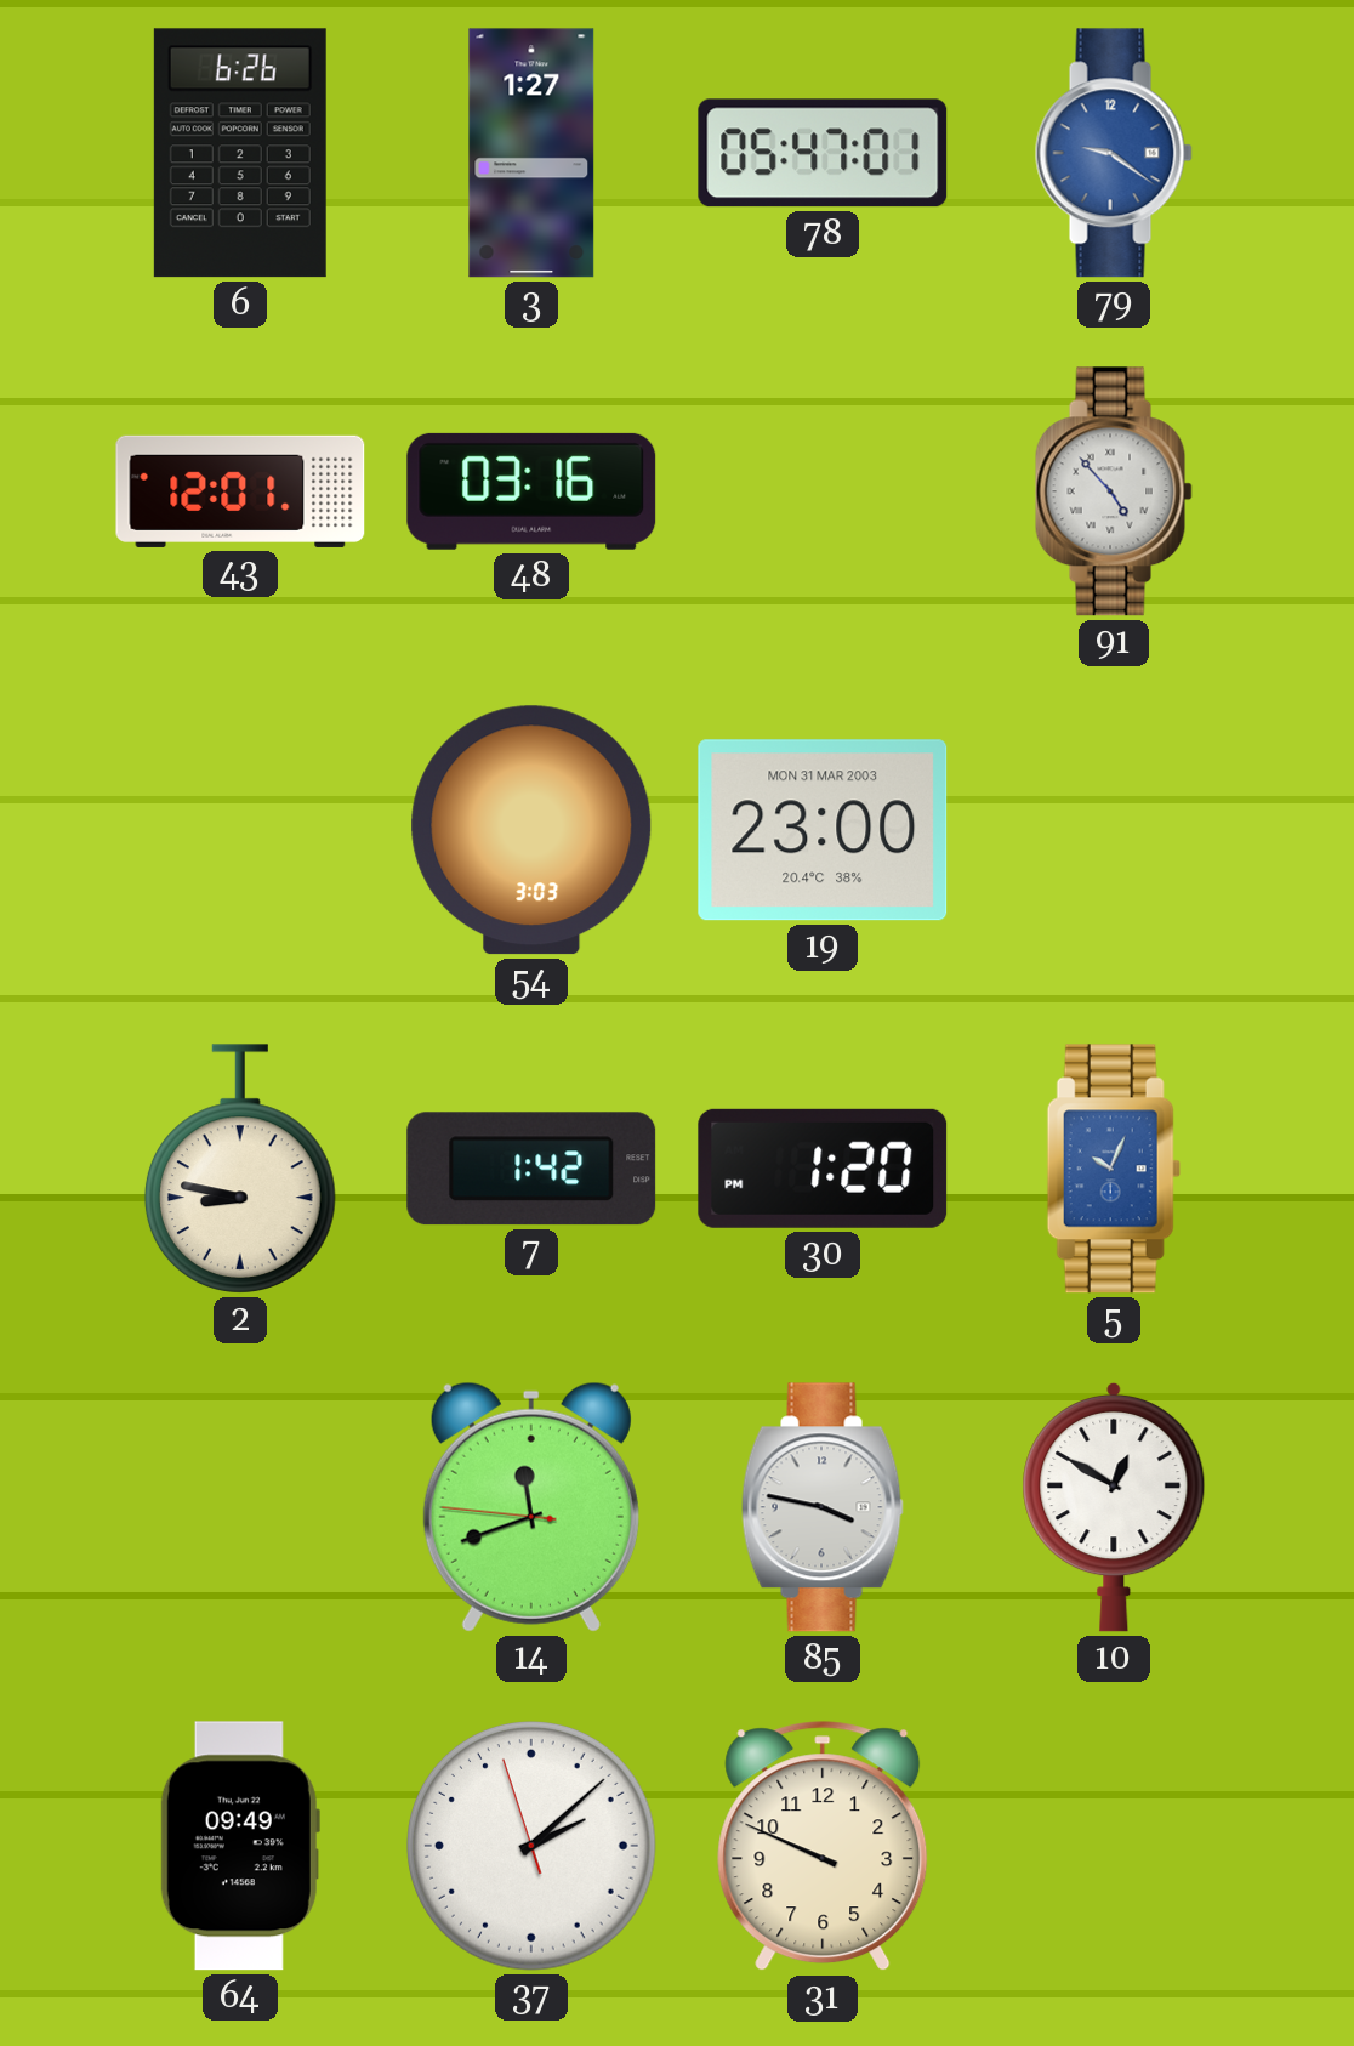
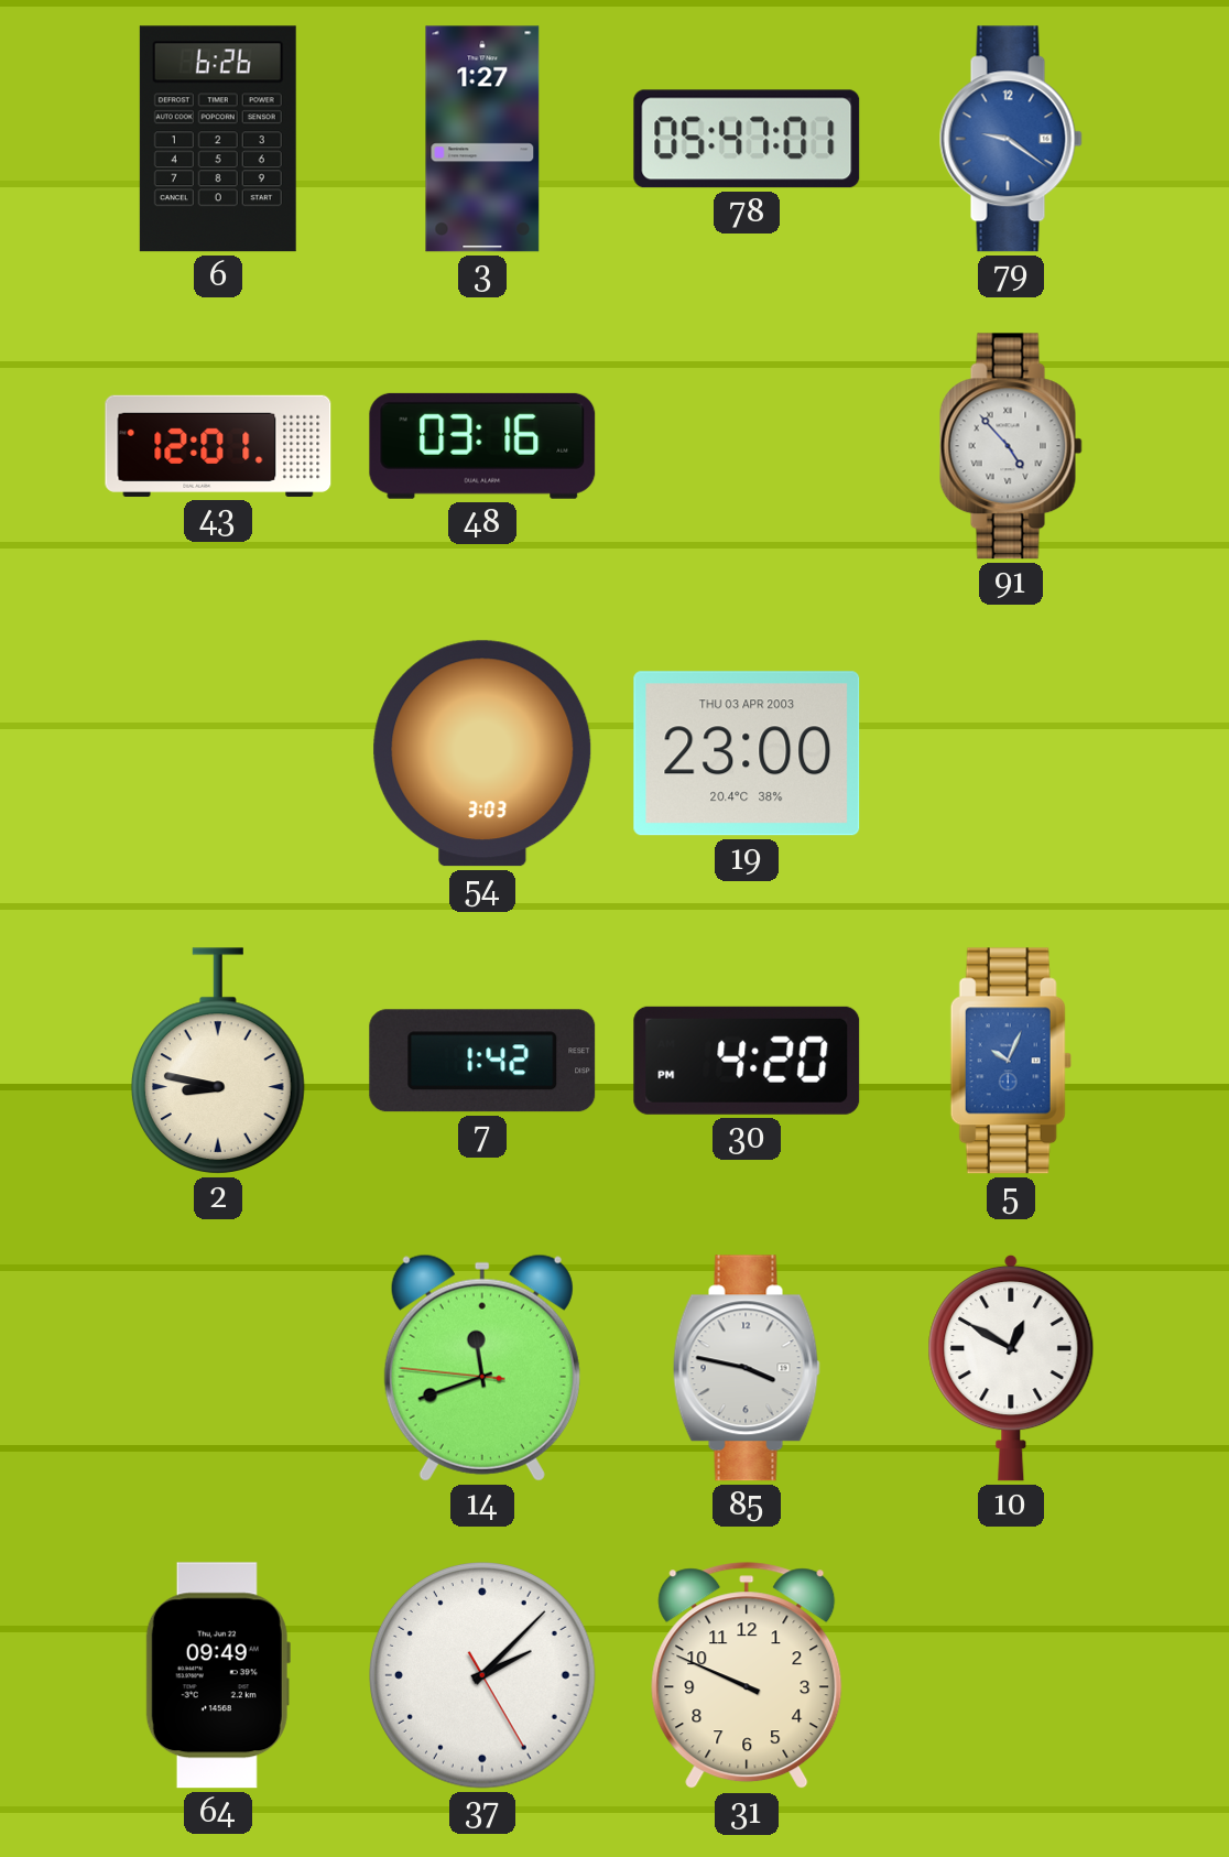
19 date: MON 31 MAR 2003 -> THU 03 APR 2003 (747, 753)
30: 1:20 -> 4:20 (747, 1061)
37: 2:07:57 -> 2:07:25 (483, 1676)
